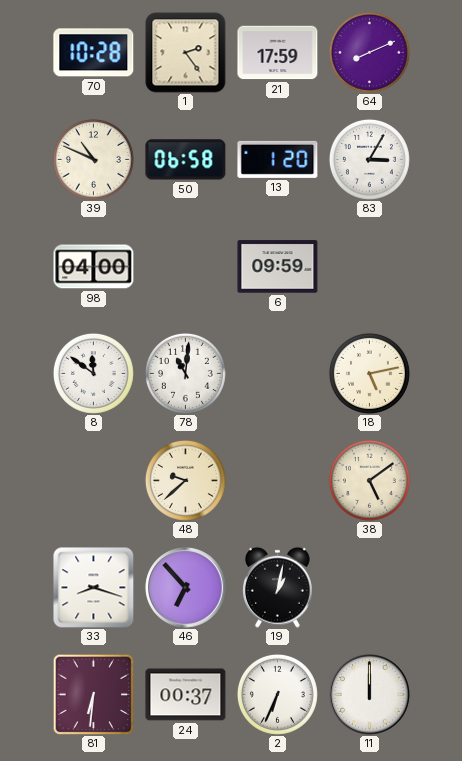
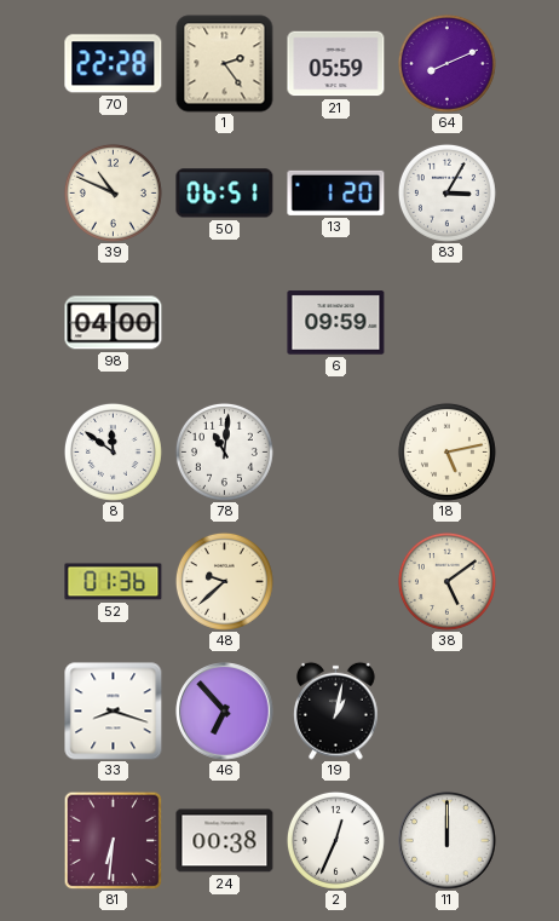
70: 10:28 -> 22:28 (114, 64)
21: 17:59 -> 05:59 (336, 64)
50: 06:58 -> 06:51 (225, 194)
52: none -> 01:36 (114, 582)
24: 00:37 -> 00:38 (225, 841)
2: 6:34 -> 12:34 (335, 840)
